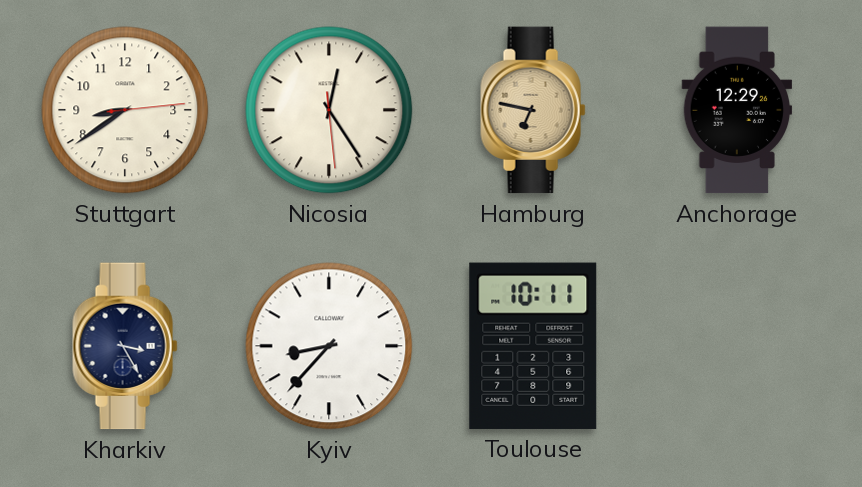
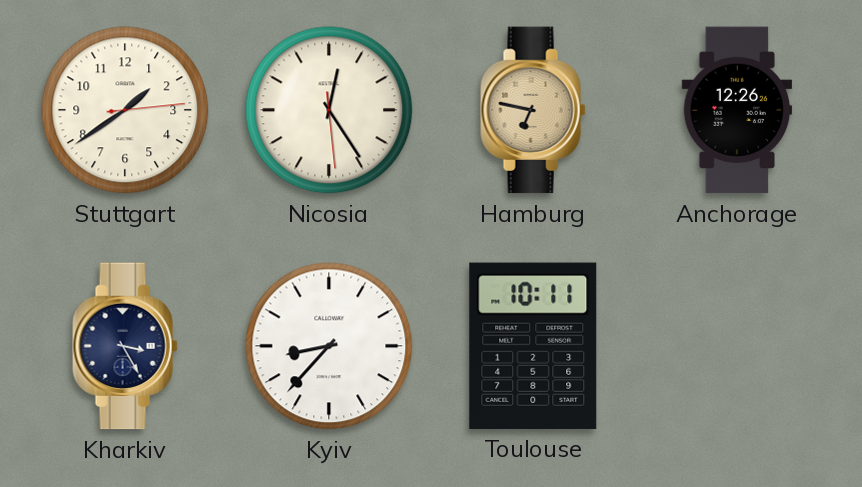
Stuttgart: 8:39 -> 1:39 (125, 110)
Anchorage: 12:29 -> 12:26 (737, 110)
